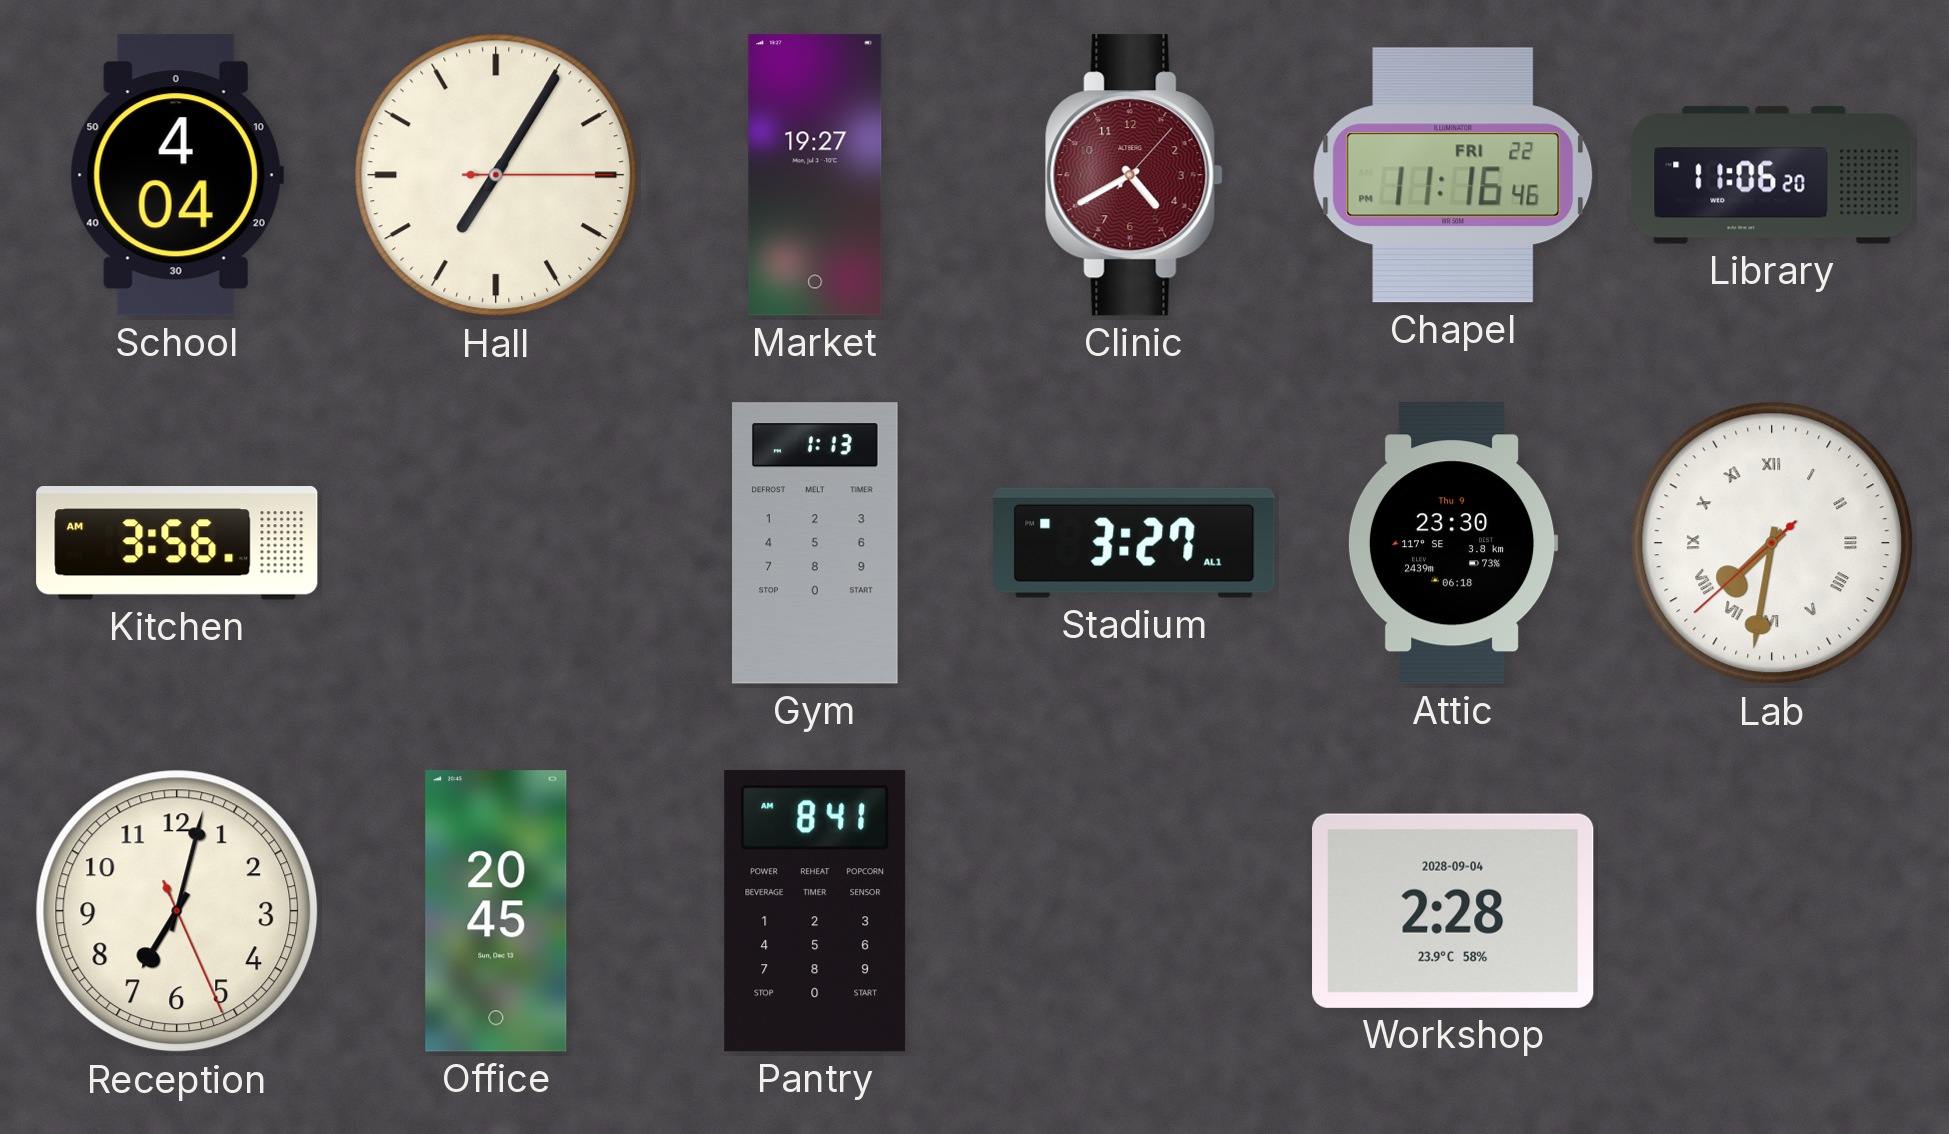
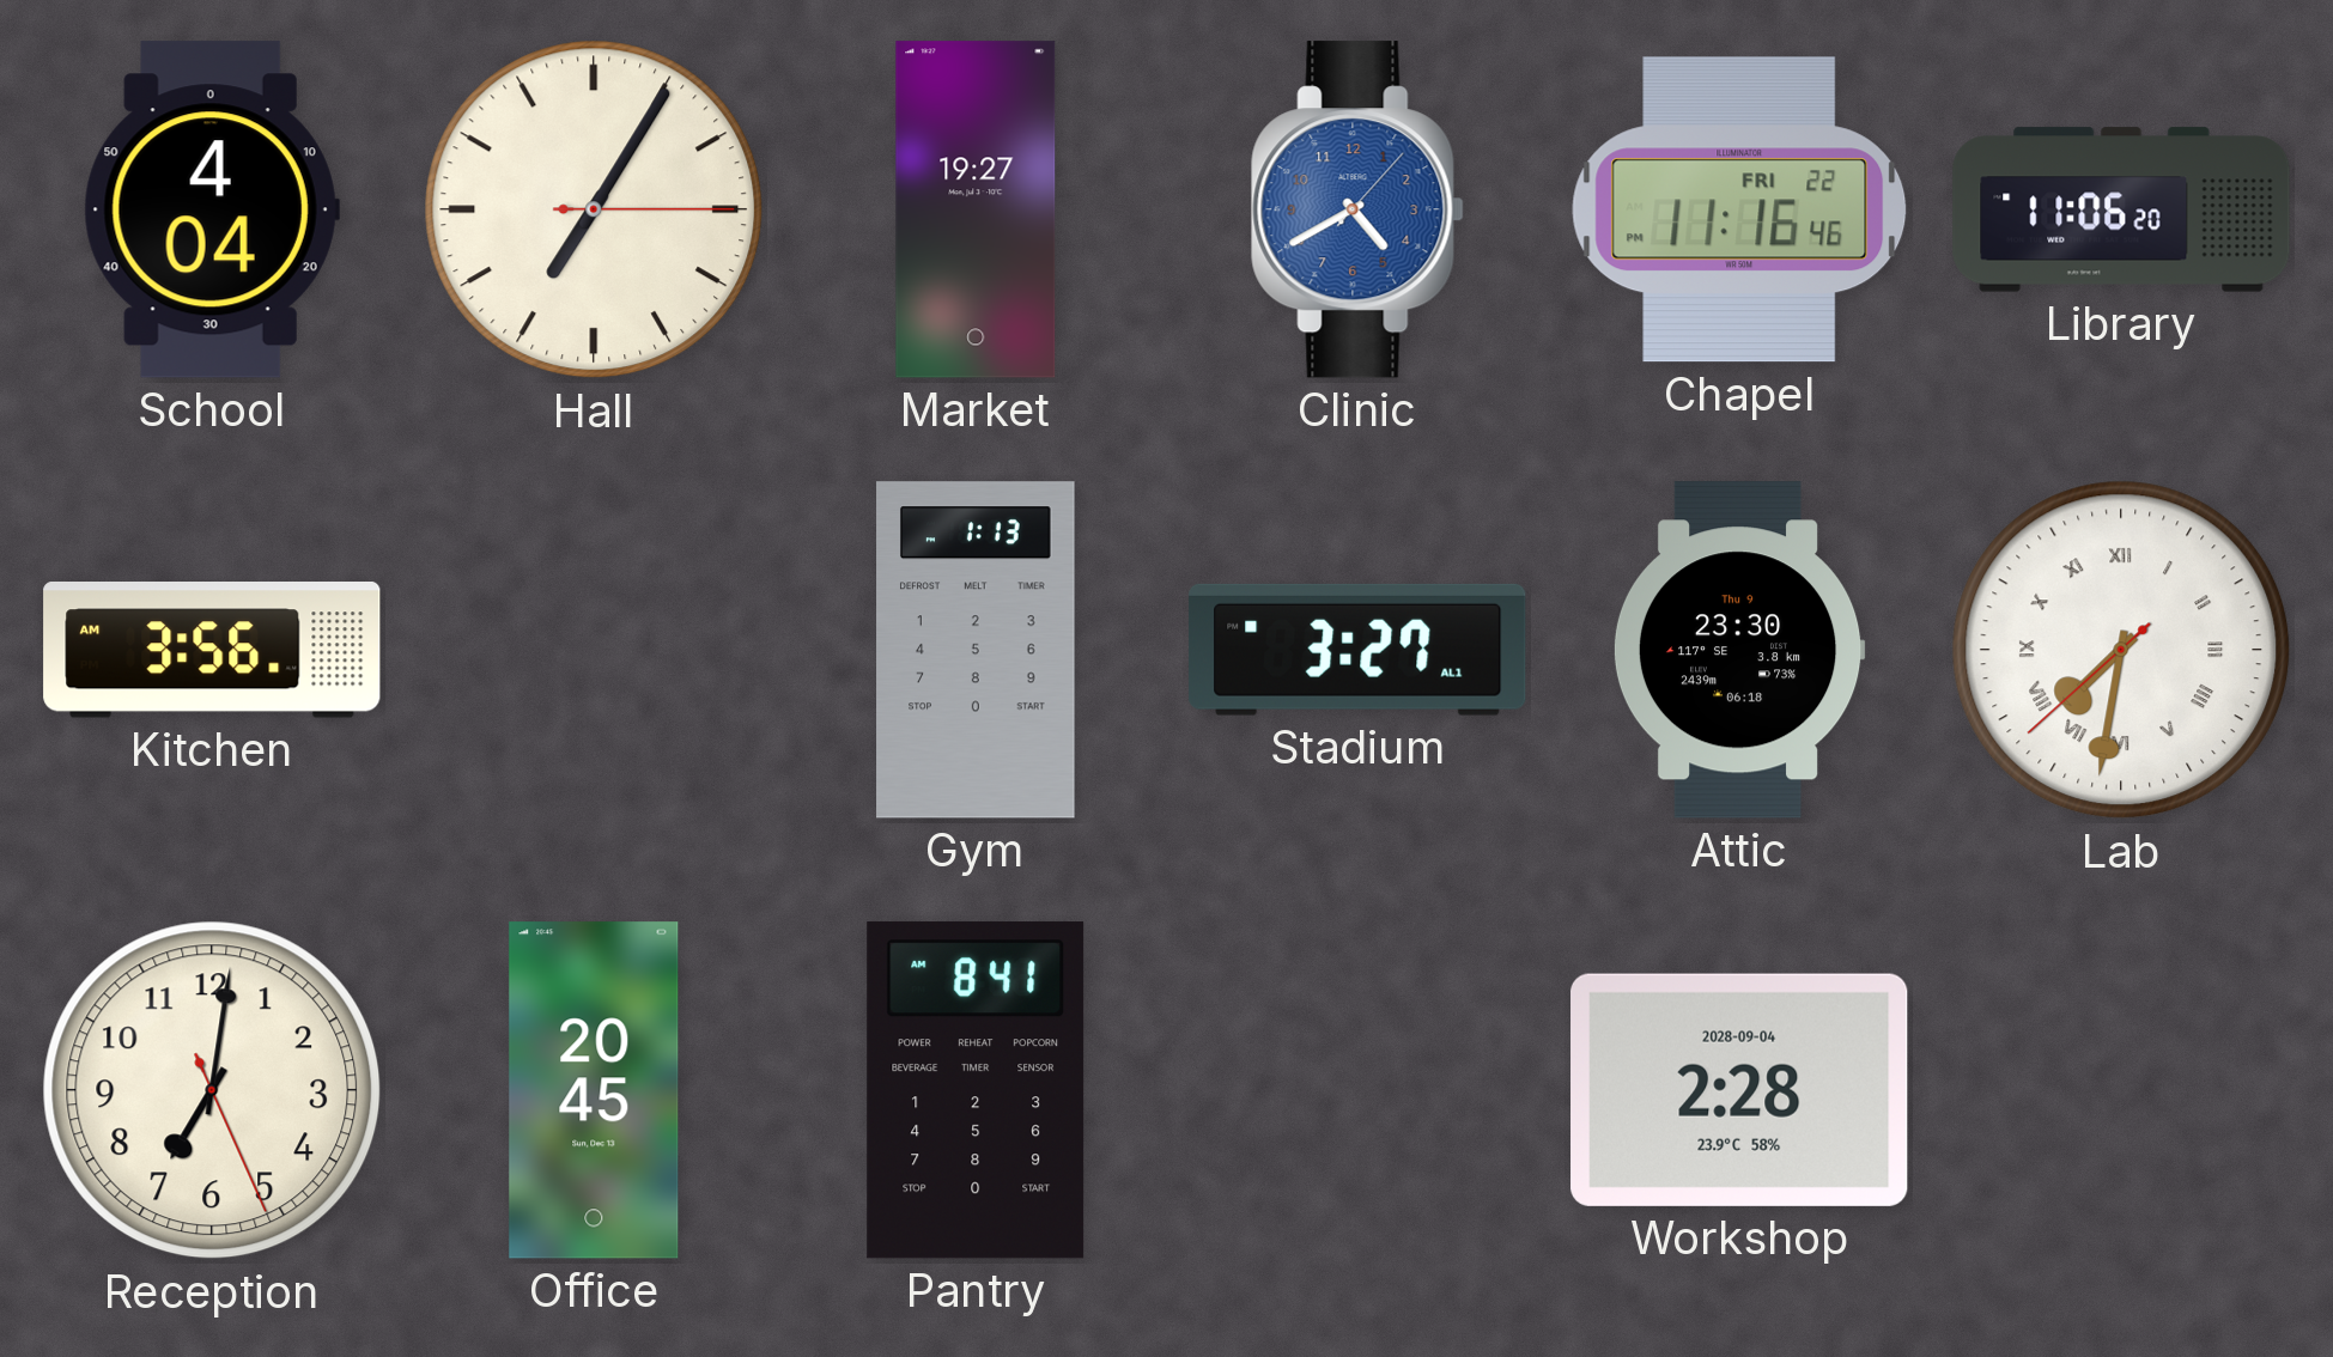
Clinic dial: burgundy -> blue (1357, 209)
Reception: 7:02 -> 7:01 (212, 1090)
